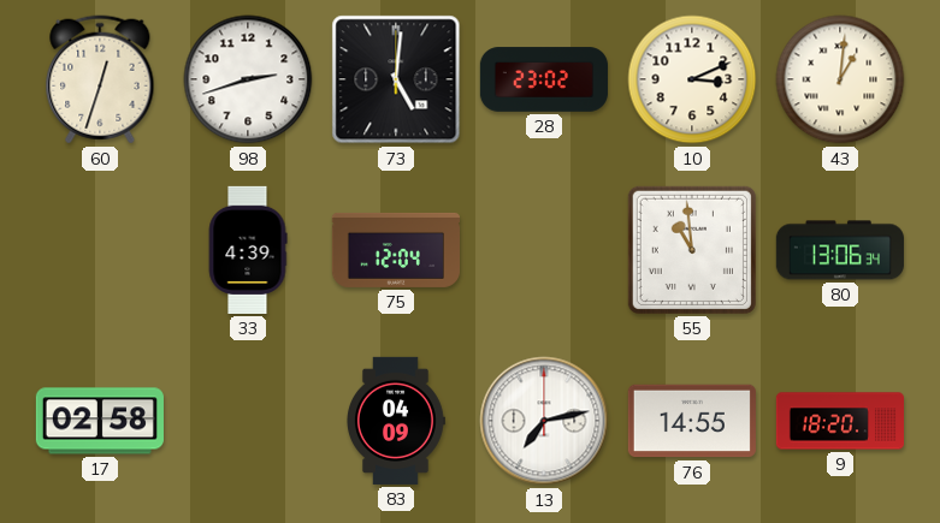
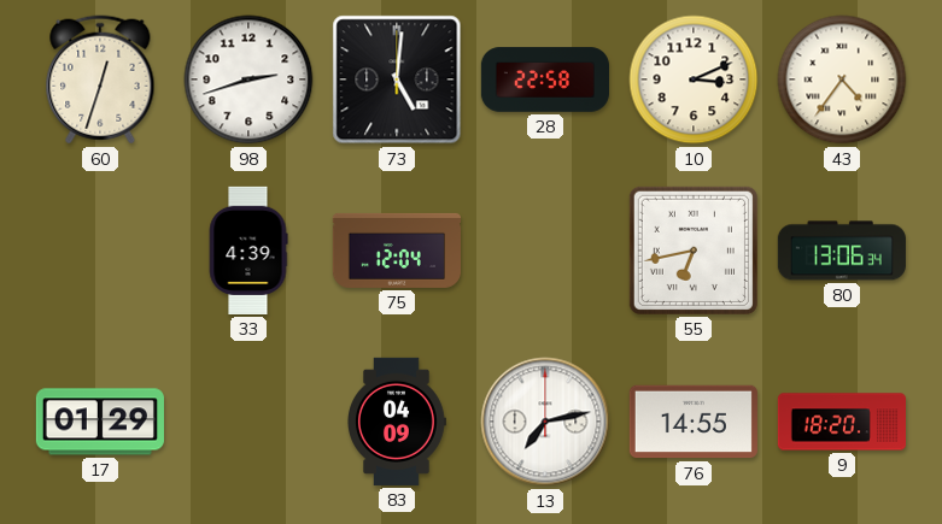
28: 23:02 -> 22:58 (544, 80)
43: 1:01 -> 4:36 (842, 80)
55: 10:59 -> 6:43 (694, 251)
17: 02:58 -> 01:29 (100, 422)
